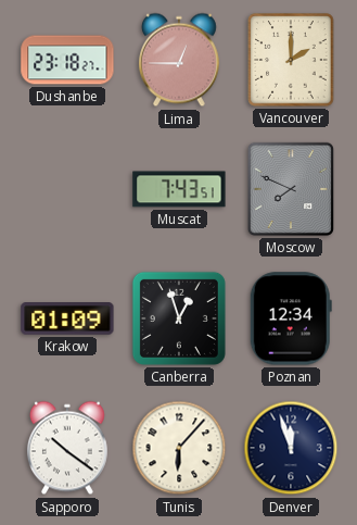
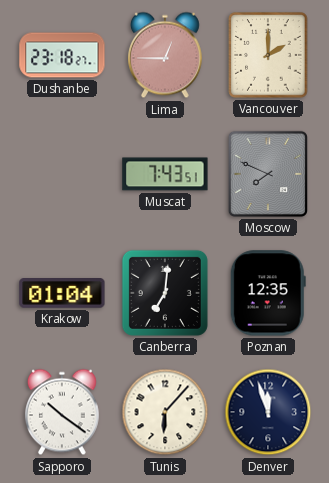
Krakow: 01:09 -> 01:04 (62, 294)
Canberra: 12:57 -> 7:01 (165, 293)
Poznan: 12:34 -> 12:35 (268, 293)
